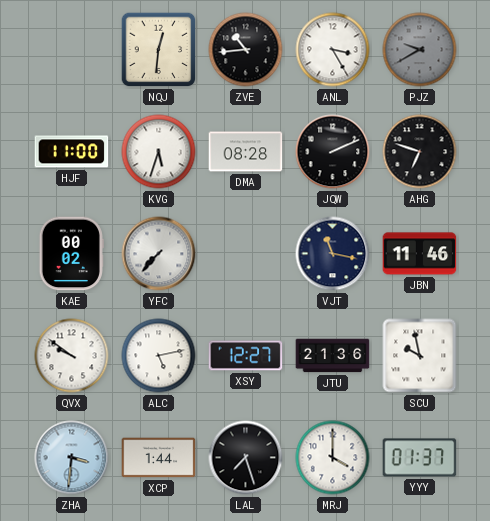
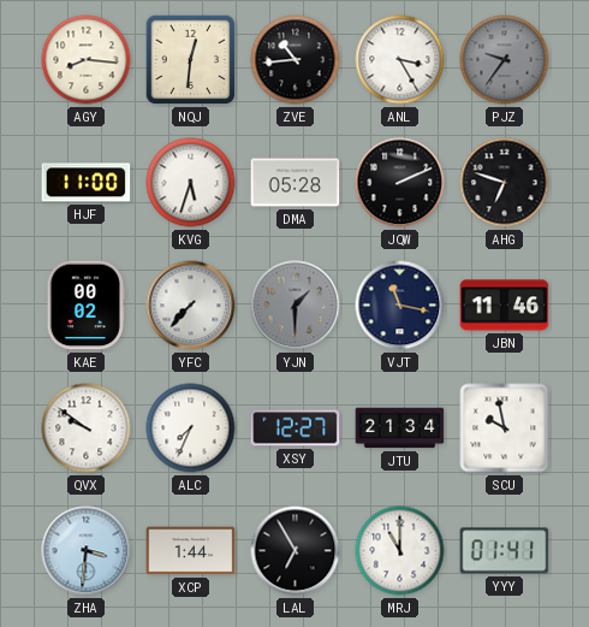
AGY: none -> 8:16 (87, 60)
PJZ: 9:40 -> 9:36 (505, 60)
DMA: 08:28 -> 05:28 (296, 183)
YJN: none -> 1:30 (296, 306)
ALC: 5:13 -> 7:34 (191, 428)
JTU: 21:36 -> 21:34 (400, 428)
LAL: 7:27 -> 6:55 (296, 551)
MRJ: 4:00 -> 11:00 (400, 551)
YYY: 01:37 -> 01:41 (505, 551)
